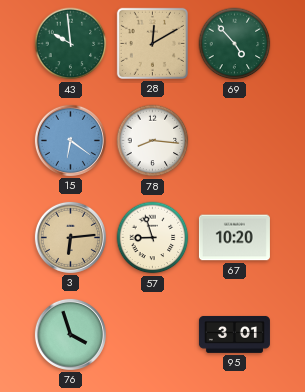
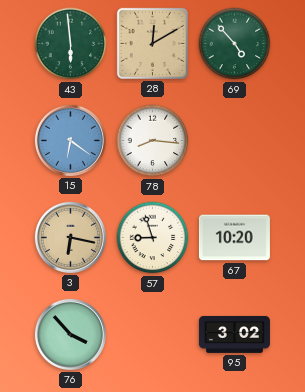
43: 9:59 -> 5:59 (71, 44)
3: 6:14 -> 6:17 (70, 237)
76: 3:57 -> 3:53 (70, 334)
95: 3:01 -> 3:02 (234, 334)
